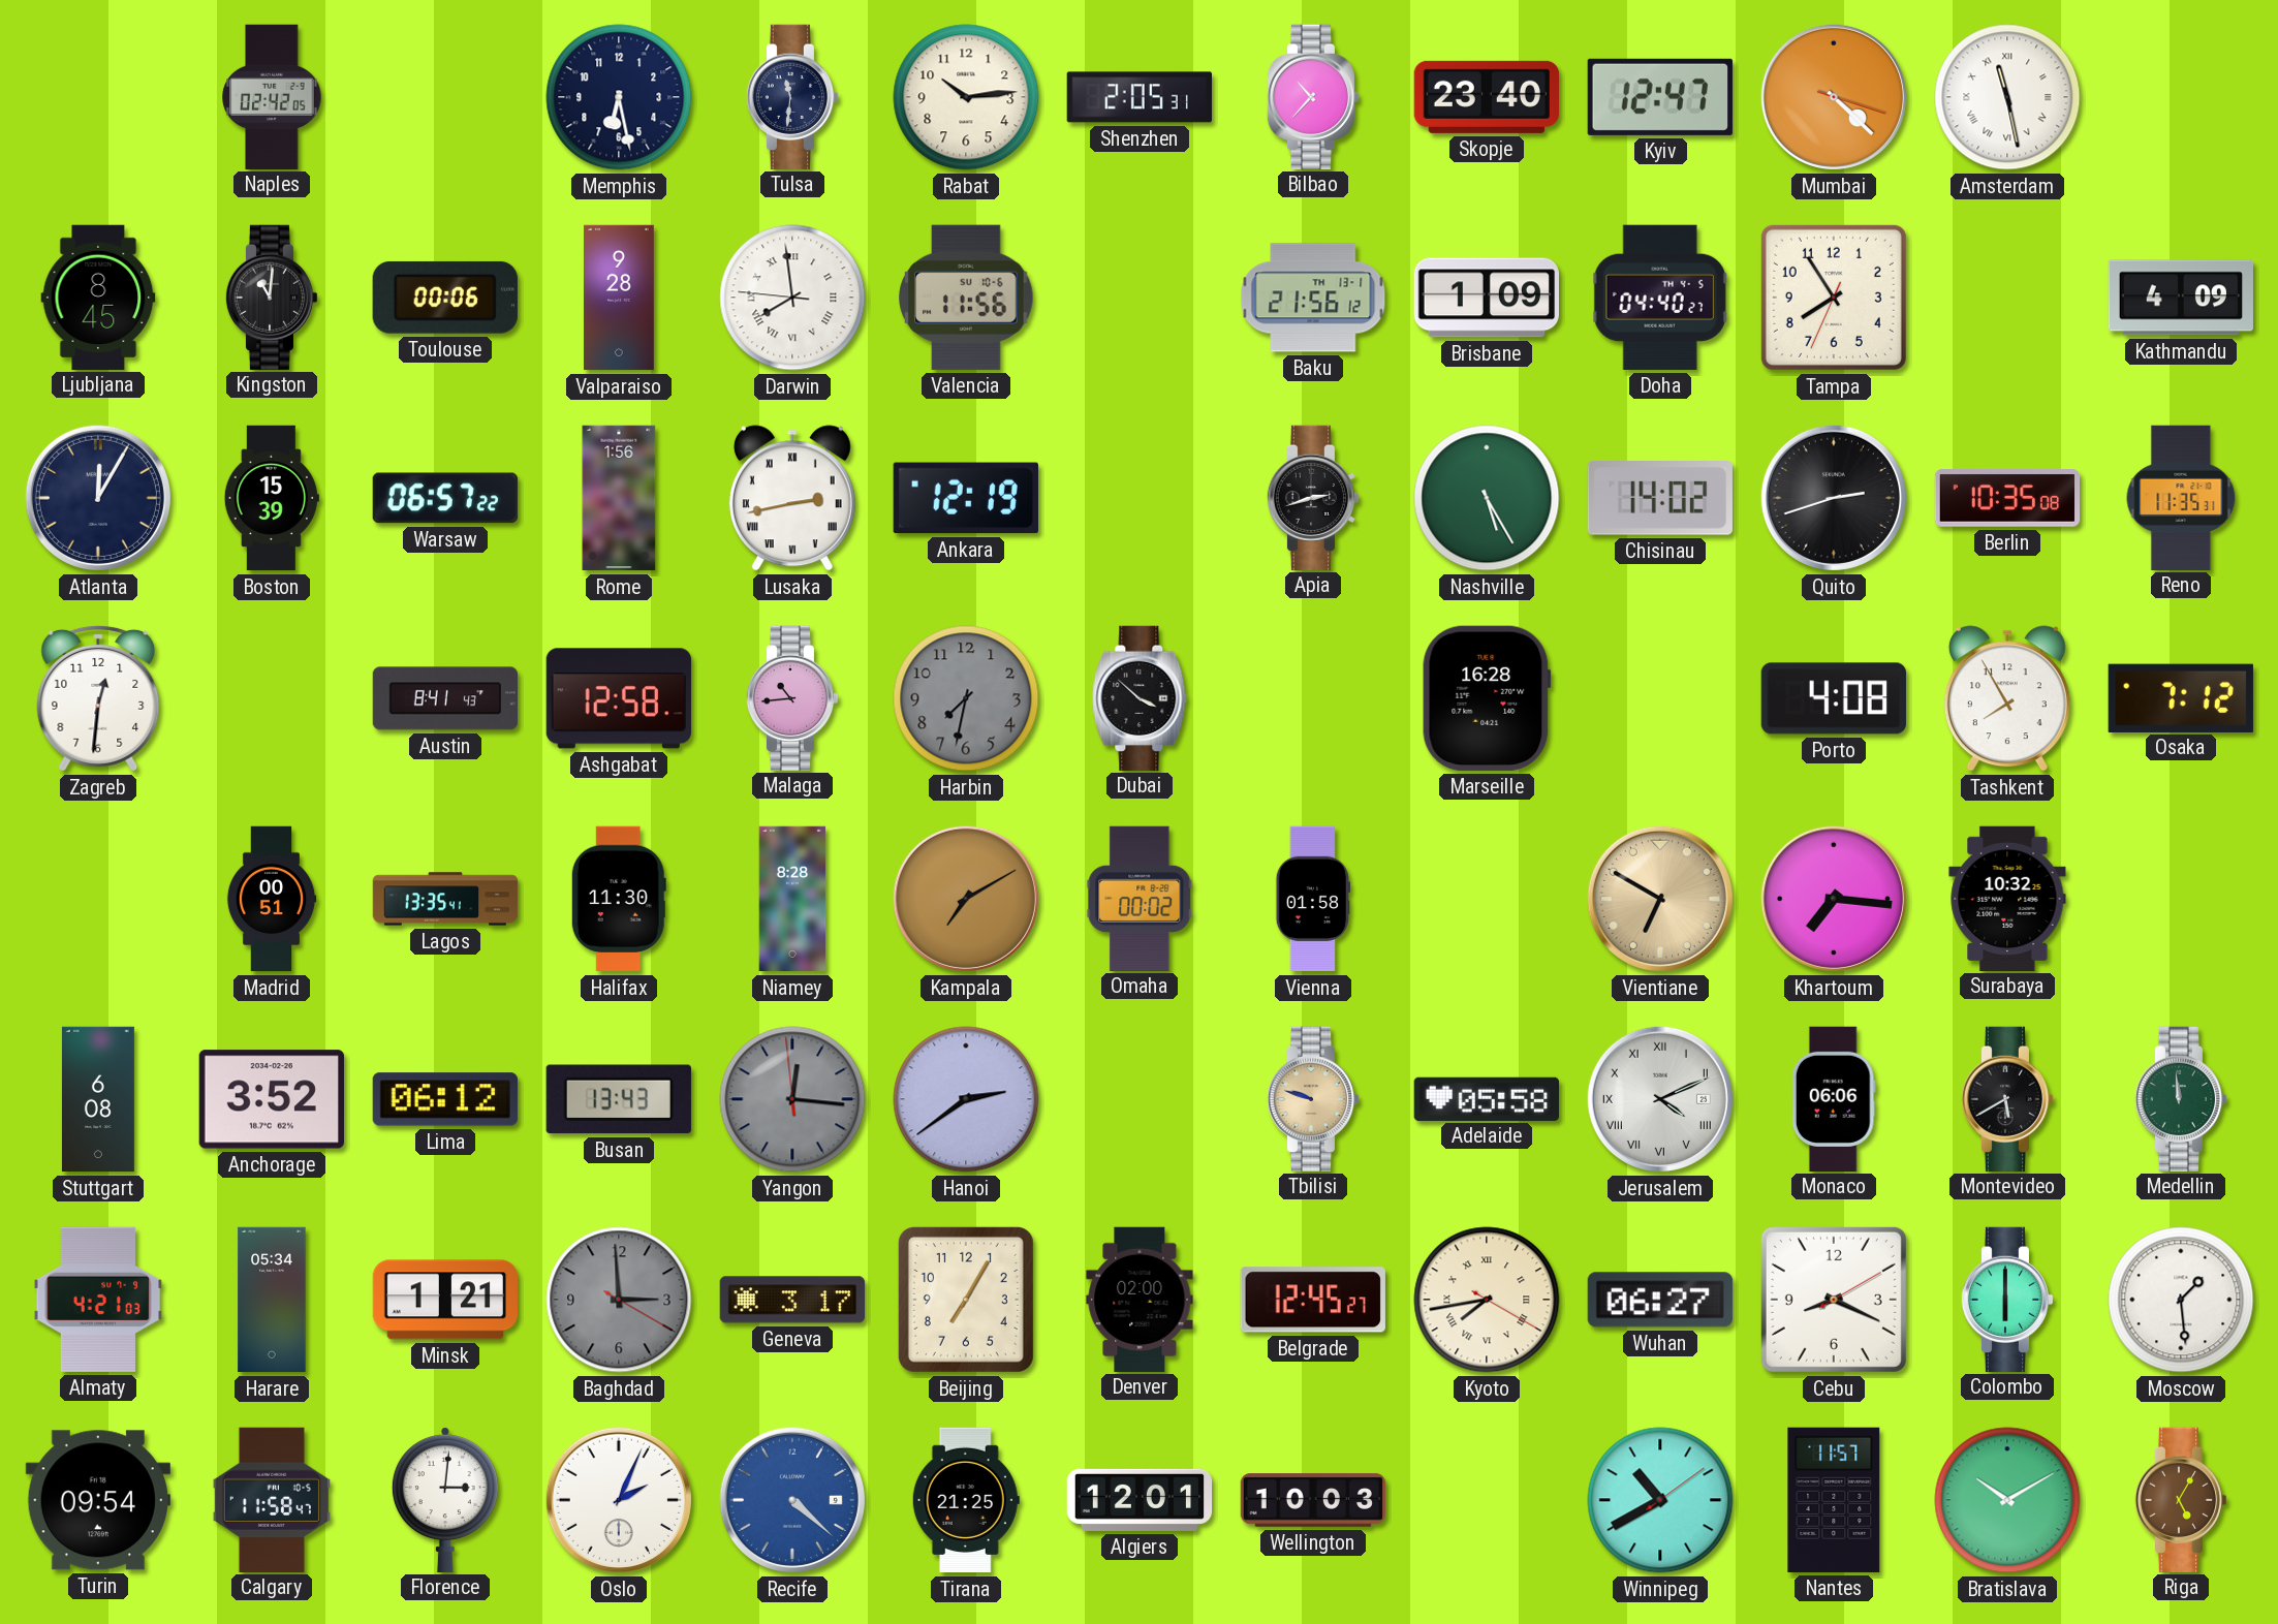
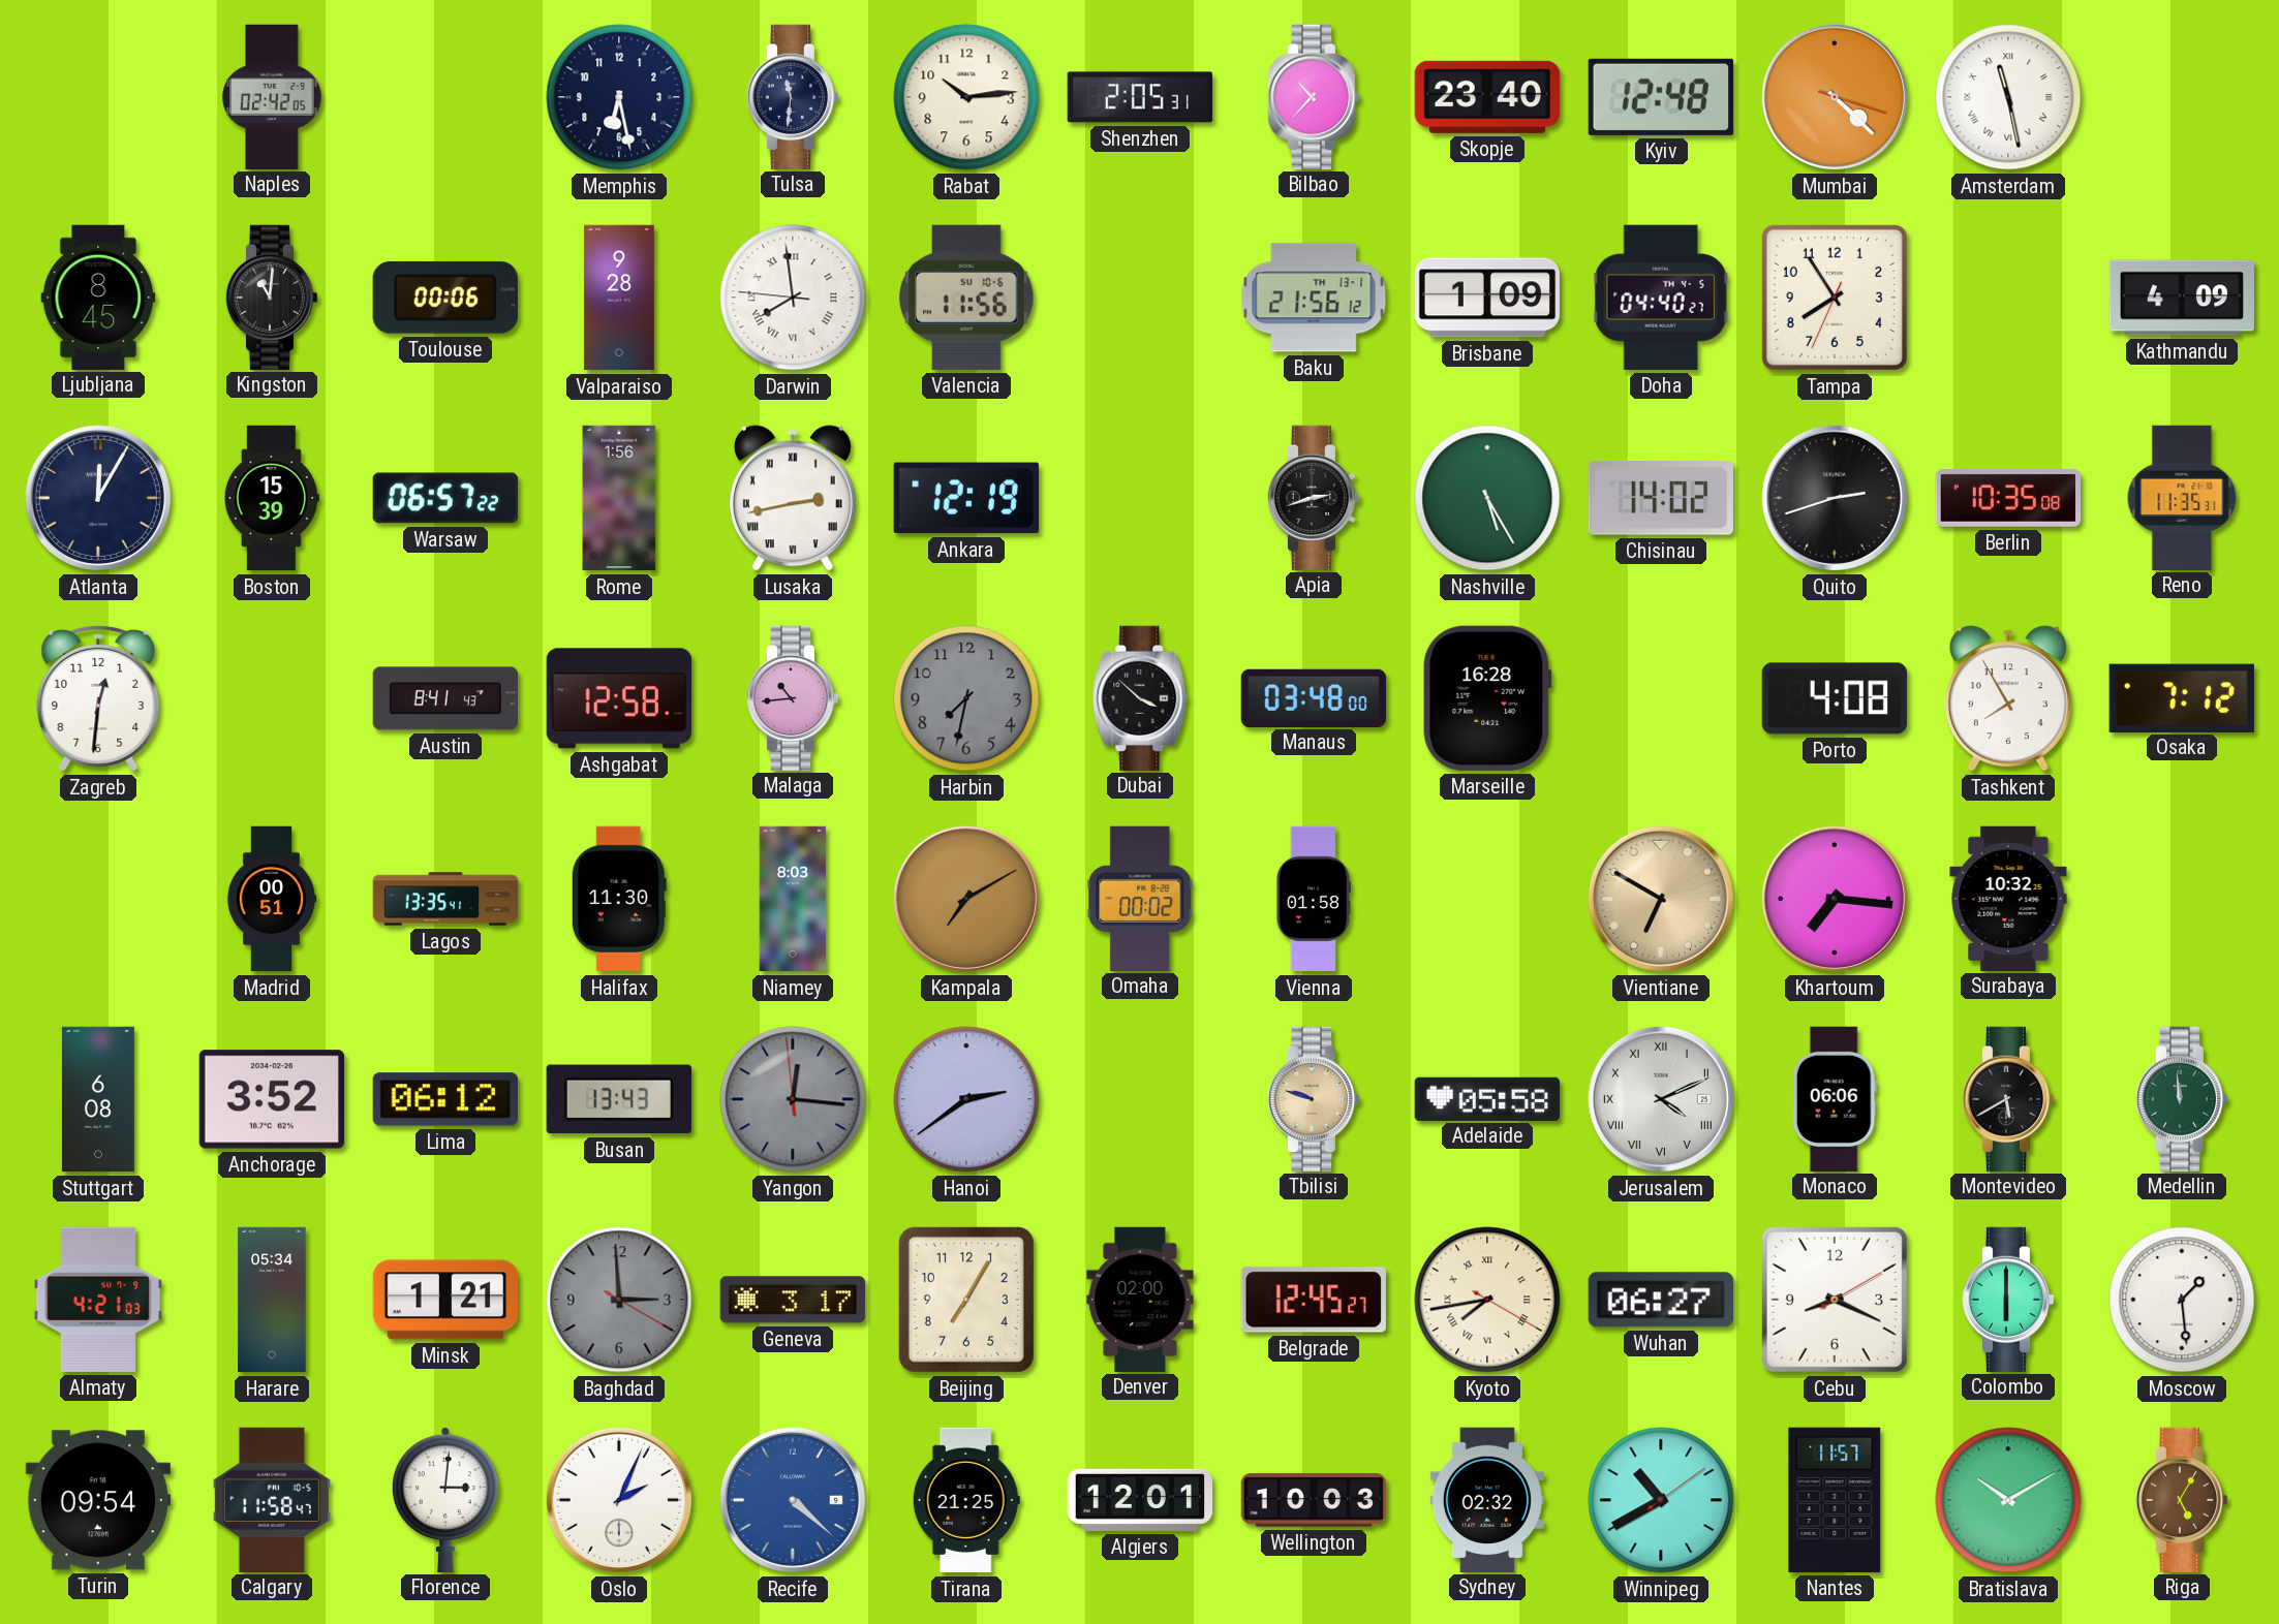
Kyiv: 12:47 -> 12:48 (1661, 97)
Manaus: none -> 03:48 (1313, 697)
Niamey: 8:28 -> 8:03 (793, 899)
Sydney: none -> 02:32 (1487, 1499)
